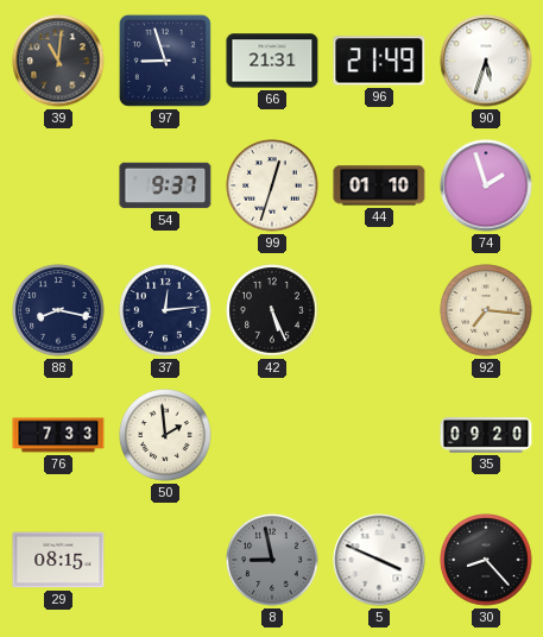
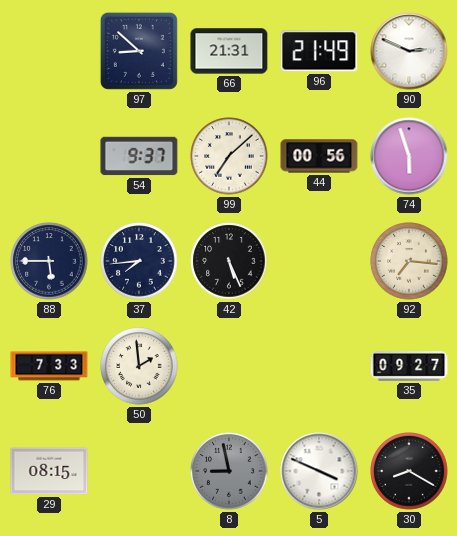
39: 11:01 -> none (58, 61)
97: 8:57 -> 8:52 (139, 51)
90: 5:33 -> 2:49 (409, 51)
99: 12:33 -> 7:08 (229, 156)
44: 01:10 -> 00:56 (319, 156)
74: 1:57 -> 5:57 (409, 156)
88: 8:17 -> 5:45 (49, 261)
37: 12:14 -> 7:44 (139, 261)
35: 09:20 -> 09:27 (409, 366)
30: 8:23 -> 8:20 (409, 471)
